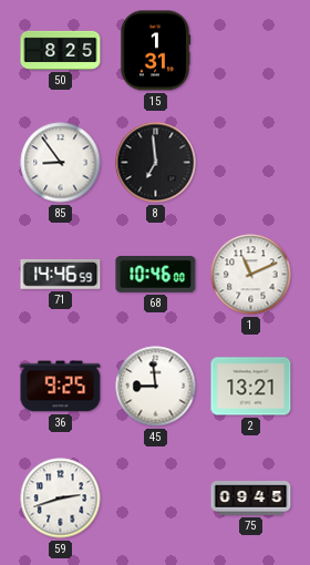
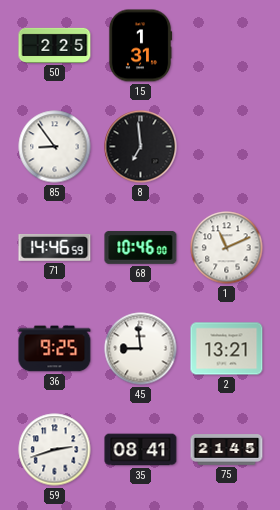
50: 8:25 -> 2:25 (55, 45)
35: none -> 08:41 (141, 450)
75: 09:45 -> 21:45 (227, 450)
